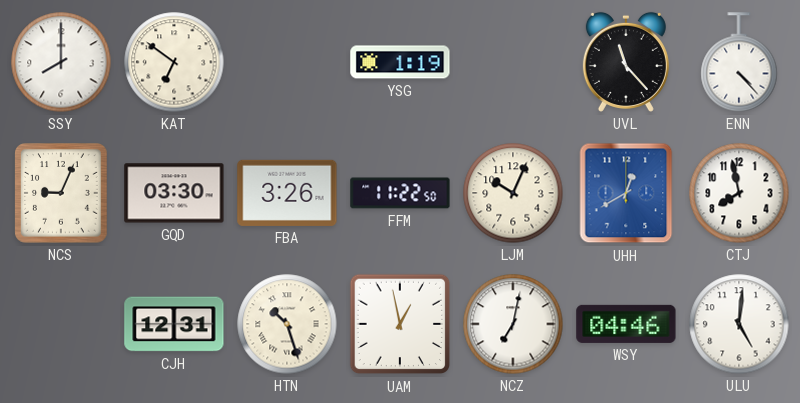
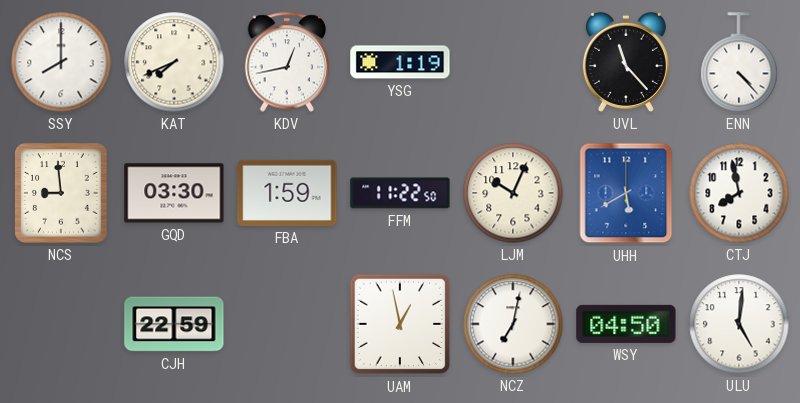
KAT: 6:51 -> 7:41 (174, 62)
KDV: none -> 12:43 (287, 62)
NCS: 9:04 -> 8:59 (62, 193)
FBA: 3:26 -> 1:59 (287, 193)
UHH: 12:40 -> 5:40 (626, 193)
CJH: 12:31 -> 22:59 (174, 324)
HTN: 10:27 -> none (287, 324)
WSY: 04:46 -> 04:50 (626, 324)
